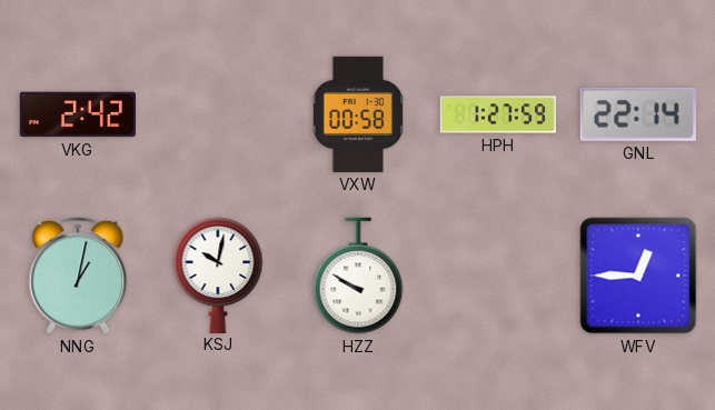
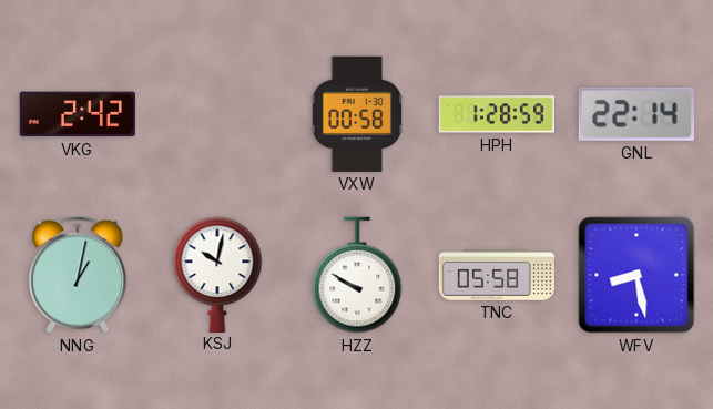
HPH: 1:27 -> 1:28 (496, 114)
TNC: none -> 05:58 (496, 276)
WFV: 12:45 -> 8:28 (636, 275)
